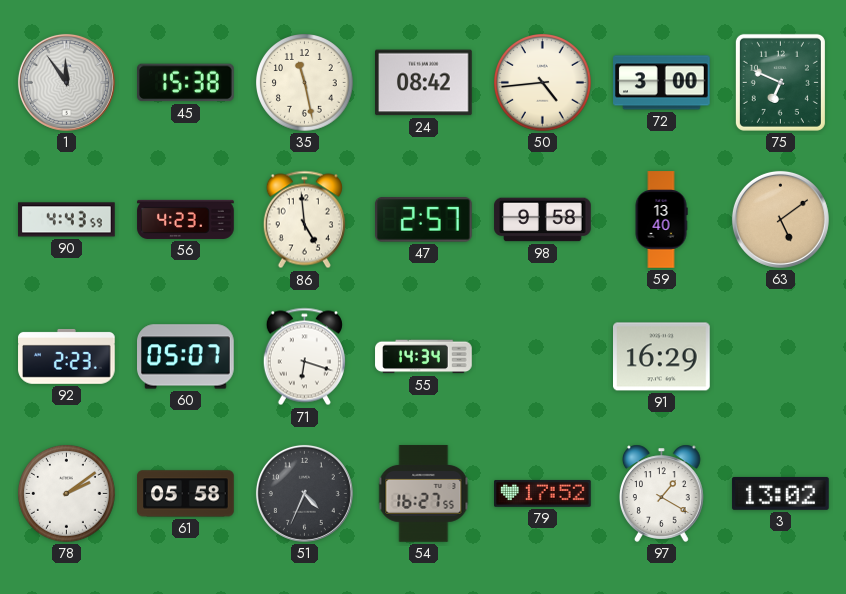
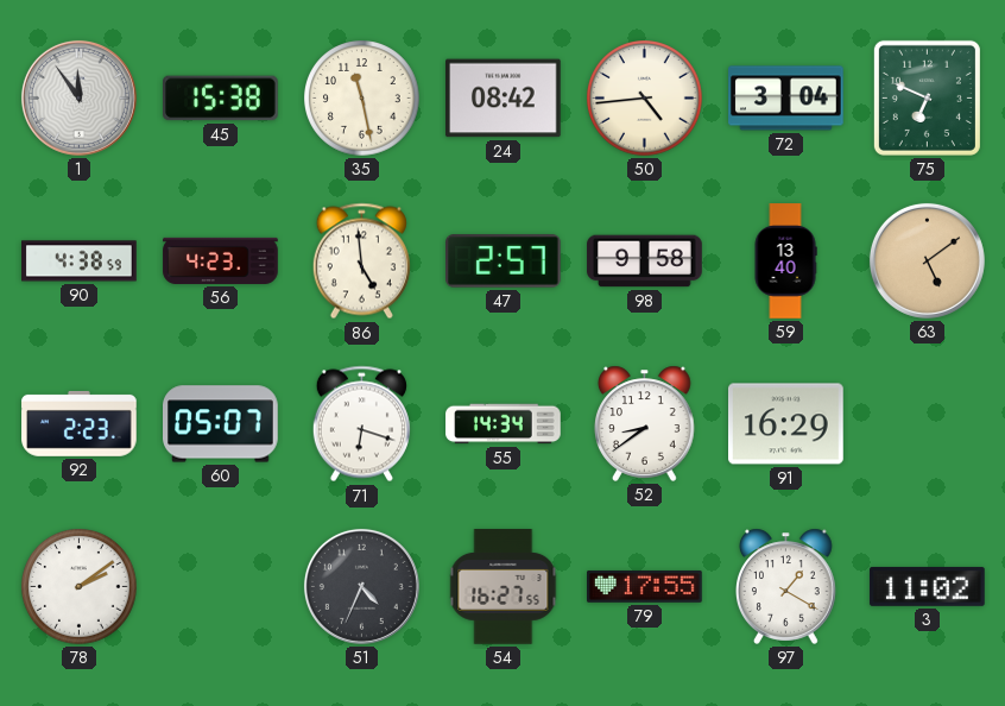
72: 3:00 -> 3:04 (786, 99)
90: 4:43 -> 4:38 (80, 261)
52: none -> 8:39 (645, 423)
61: 05:58 -> none (186, 494)
79: 17:52 -> 17:55 (645, 586)
3: 13:02 -> 11:02 (928, 586)
